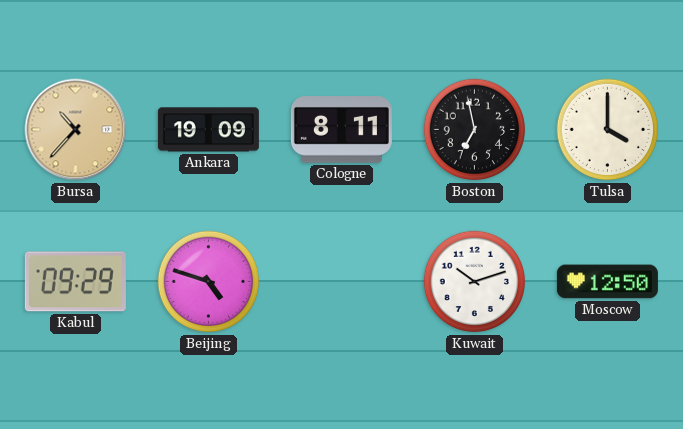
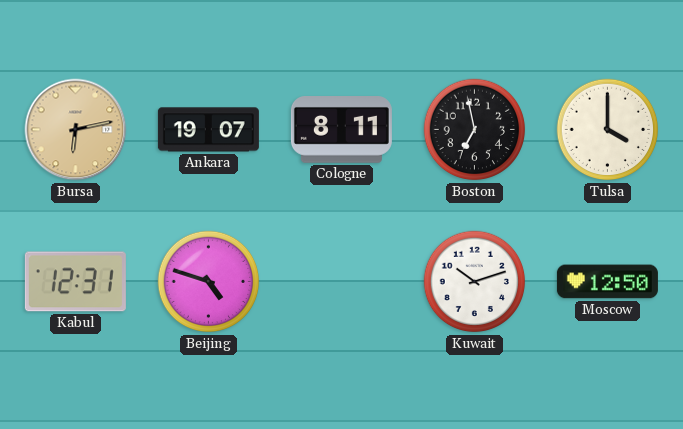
Bursa: 10:37 -> 6:13 (76, 130)
Ankara: 19:09 -> 19:07 (208, 130)
Kabul: 09:29 -> 12:31 (75, 282)
